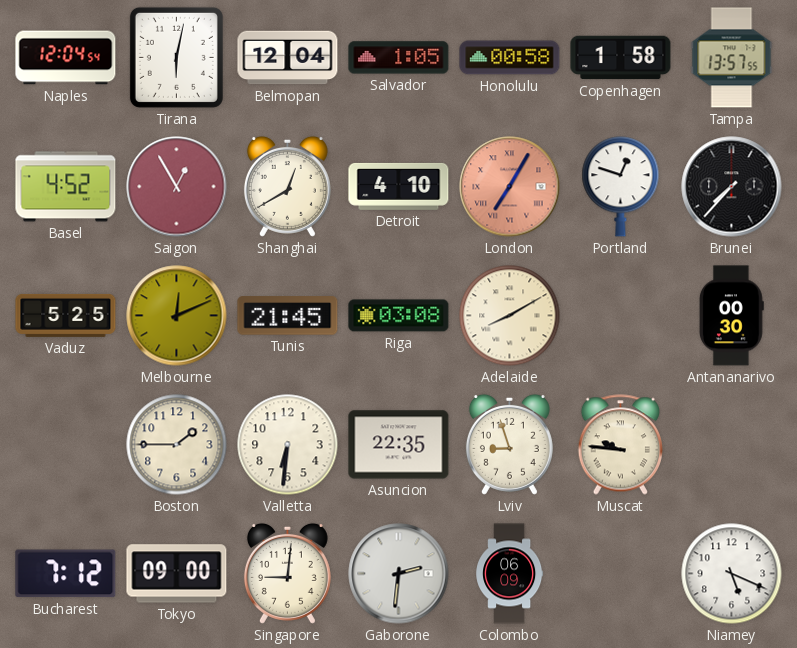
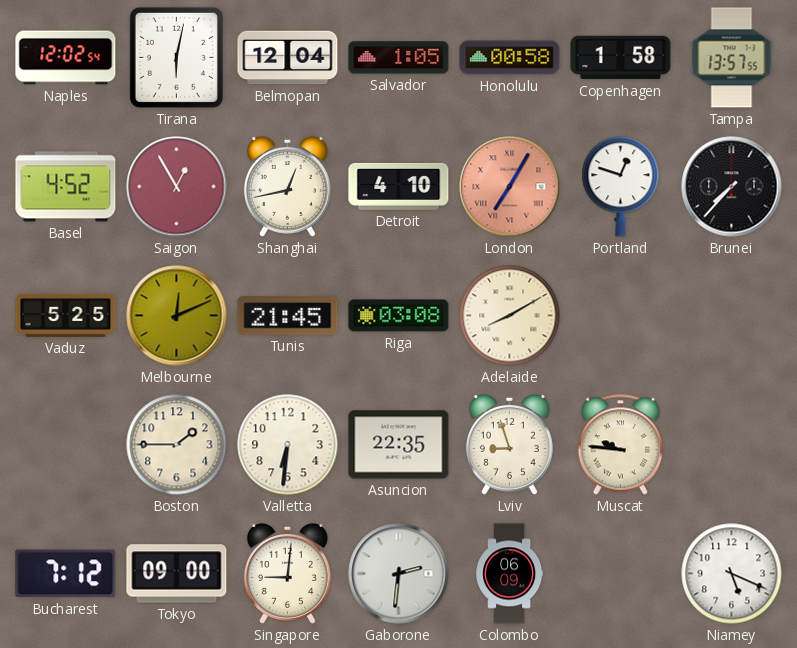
Naples: 12:04 -> 12:02 (66, 58)
Shanghai: 12:40 -> 12:43 (287, 186)
Antananarivo: 00:30 -> none (731, 316)
